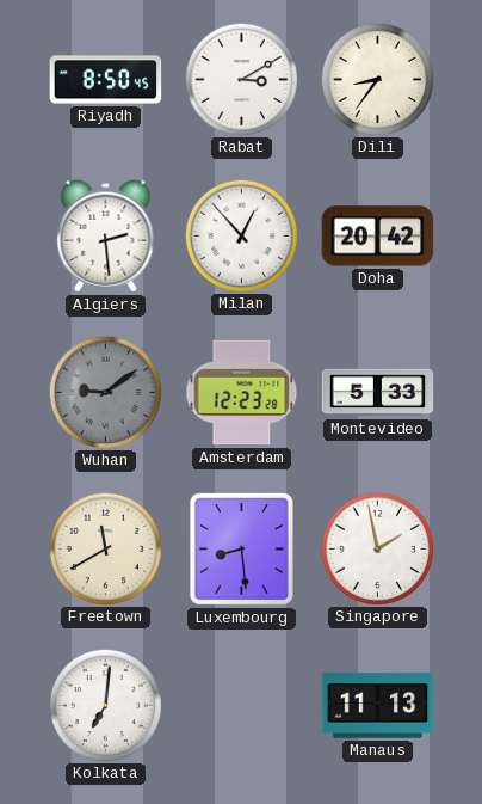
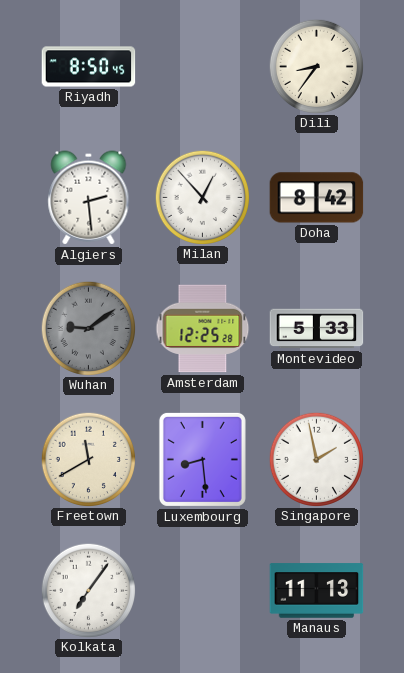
Rabat: 3:10 -> none (241, 79)
Doha: 20:42 -> 8:42 (317, 198)
Amsterdam: 12:23 -> 12:25 (203, 329)
Kolkata: 7:01 -> 7:06 (88, 590)
